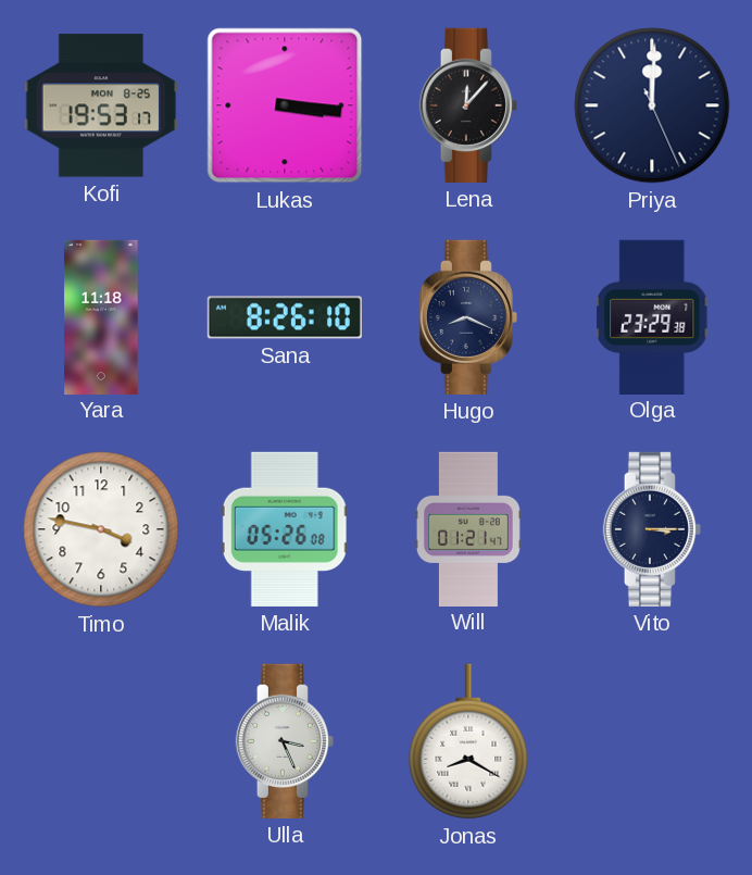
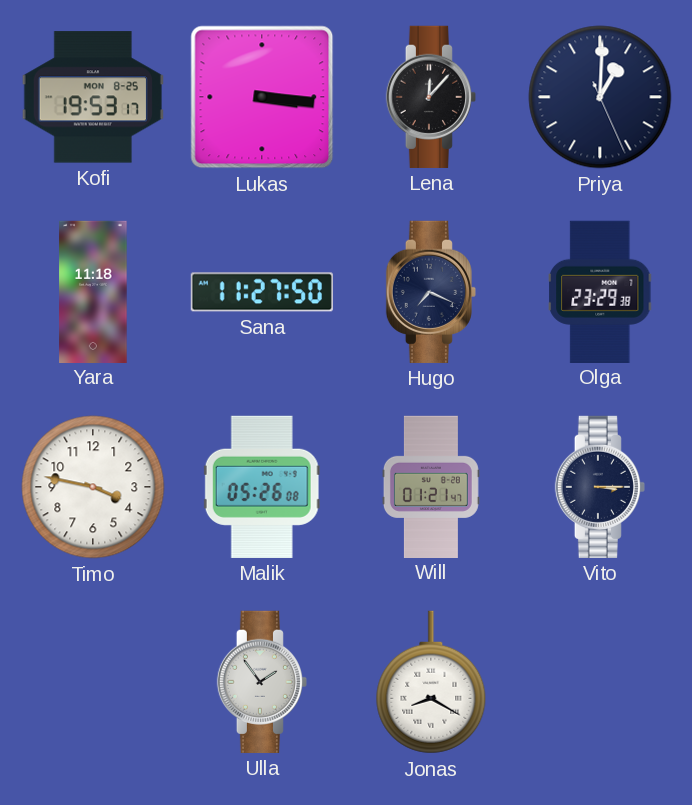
Priya: 12:00 -> 1:00 (600, 97)
Sana: 8:26 -> 11:27 (262, 292)
Hugo: 8:19 -> 7:19 (430, 292)
Ulla: 3:26 -> 1:54 (261, 682)
